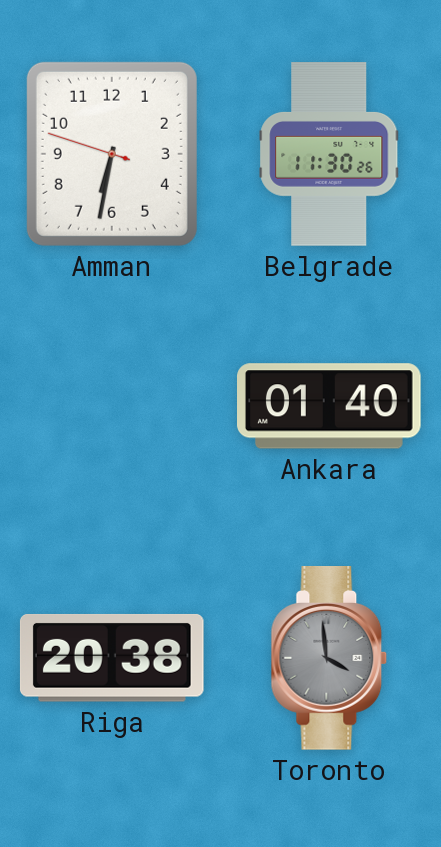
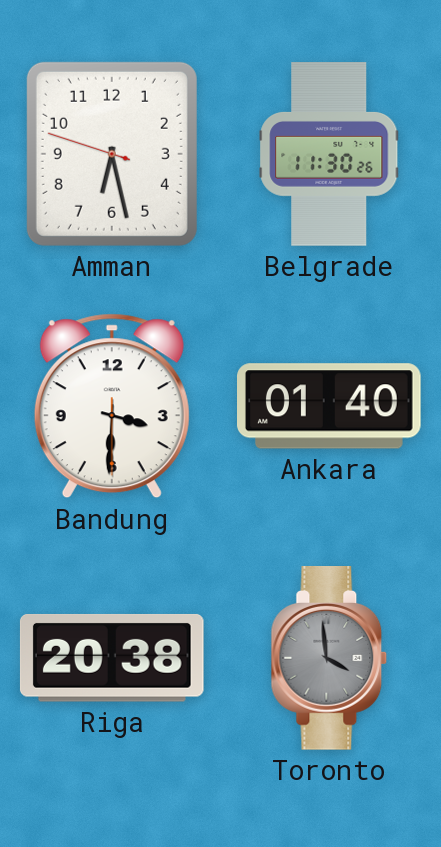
Amman: 6:31 -> 6:27 (112, 154)
Bandung: none -> 3:30 (112, 406)
